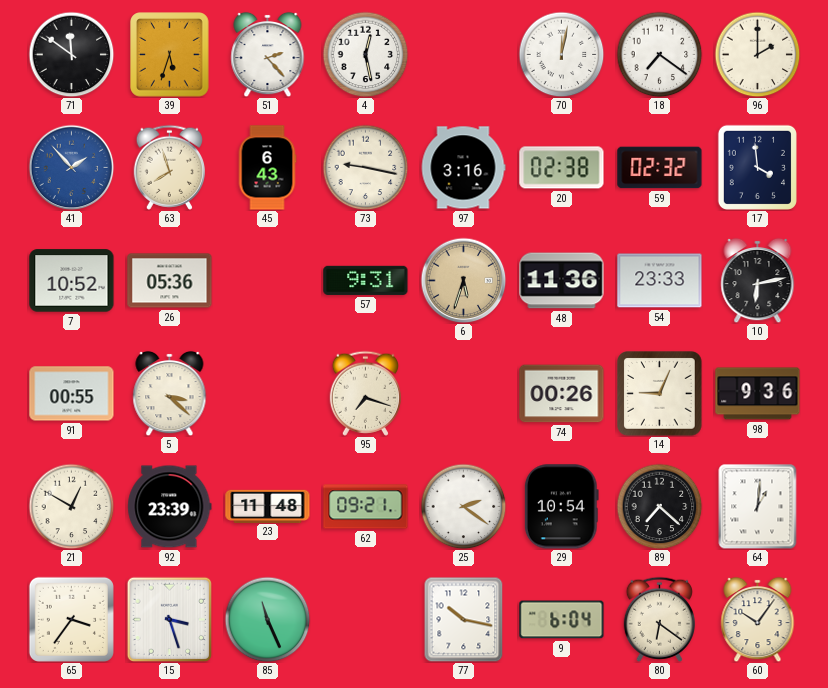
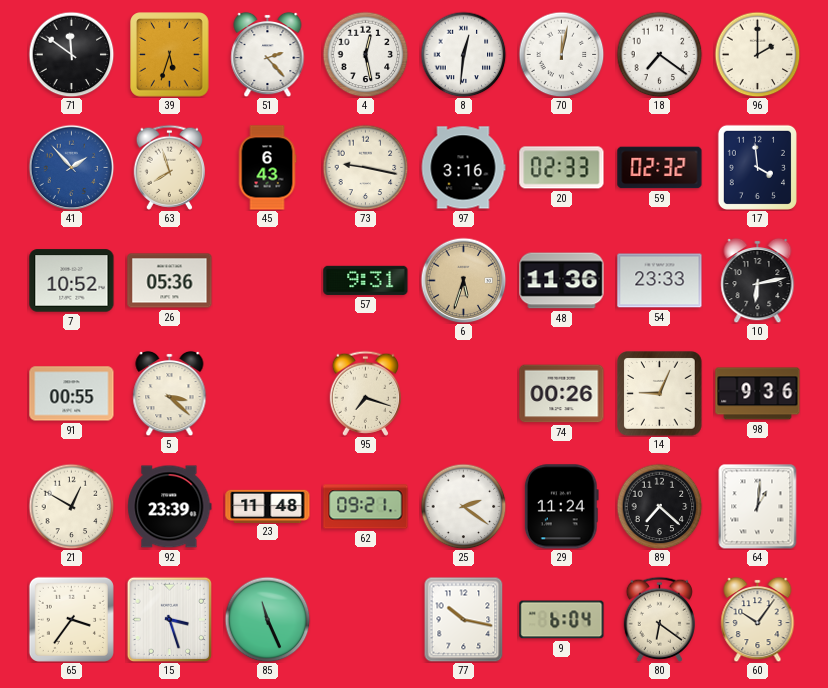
8: none -> 12:31 (463, 54)
20: 02:38 -> 02:33 (562, 168)
29: 10:54 -> 11:24 (561, 507)
